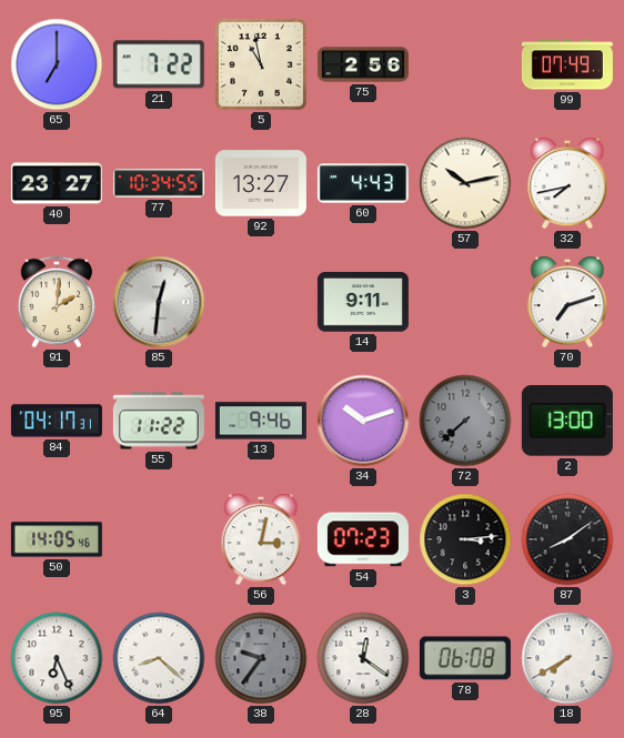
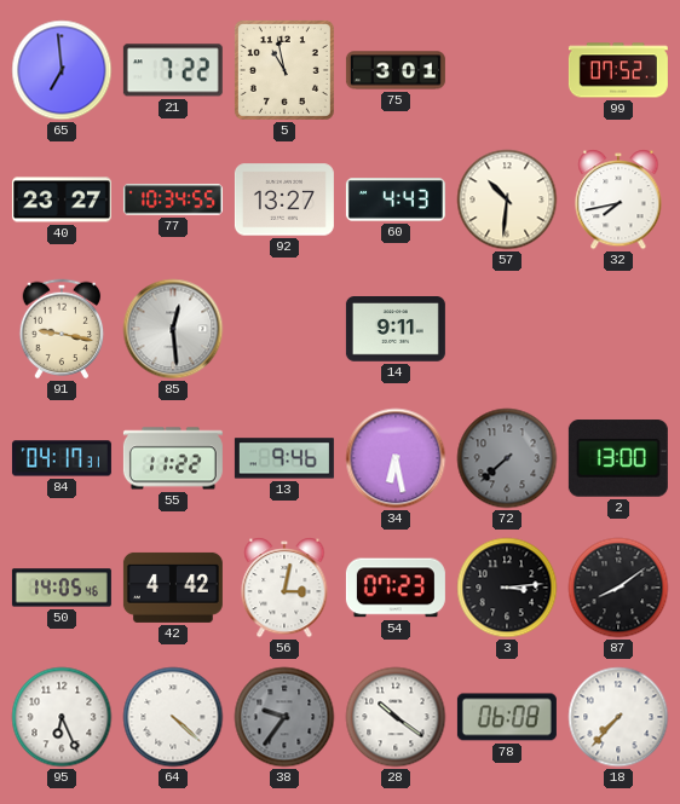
65: 7:00 -> 6:59 (62, 70)
75: 2:56 -> 3:01 (396, 70)
99: 07:49 -> 07:52 (618, 70)
57: 10:13 -> 10:31 (507, 199)
91: 2:01 -> 9:17 (62, 329)
85: 12:31 -> 12:29 (173, 329)
70: 7:12 -> none (567, 302)
34: 10:12 -> 6:28 (396, 458)
42: none -> 4:42 (173, 588)
64: 8:22 -> 4:22 (173, 717)
28: 12:21 -> 10:21 (396, 717)
18: 7:40 -> 7:37 (618, 717)
